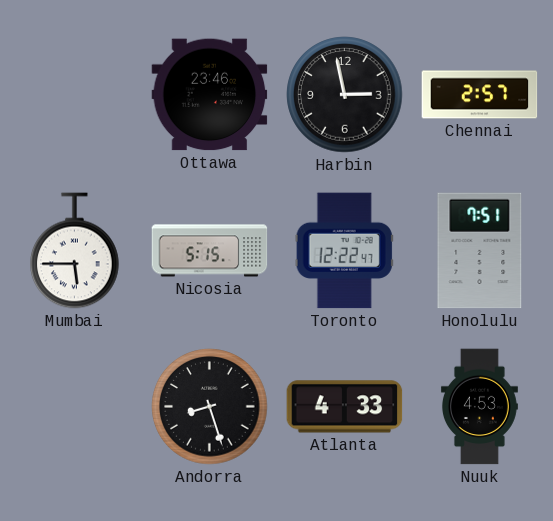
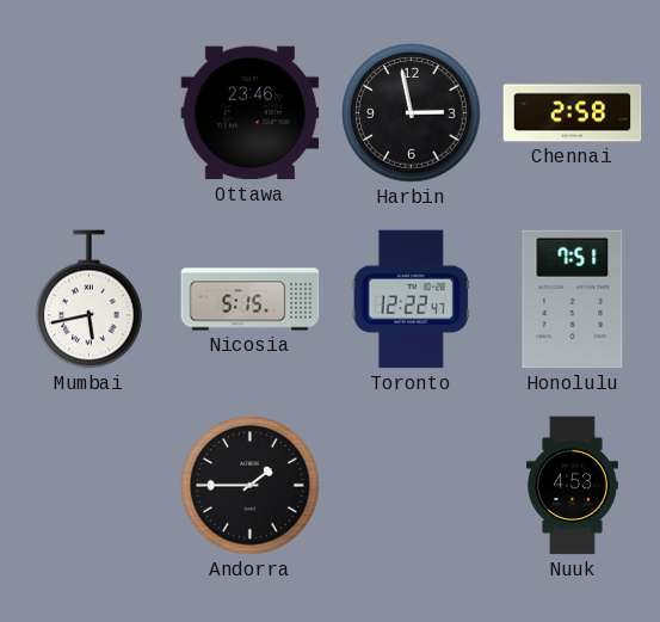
Chennai: 2:57 -> 2:58 (573, 113)
Mumbai: 5:45 -> 5:43 (90, 300)
Andorra: 8:27 -> 1:45 (251, 486)
Atlanta: 4:33 -> none (345, 407)
